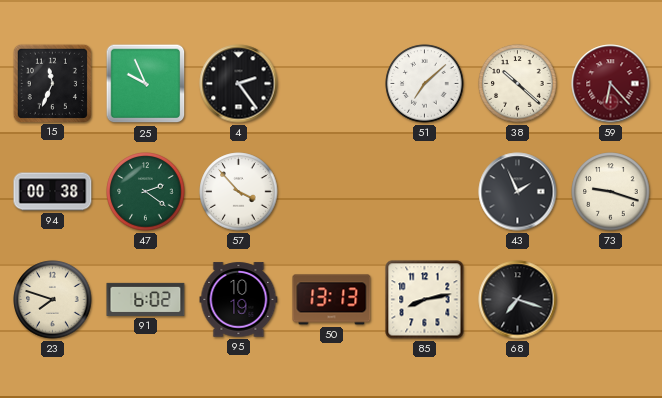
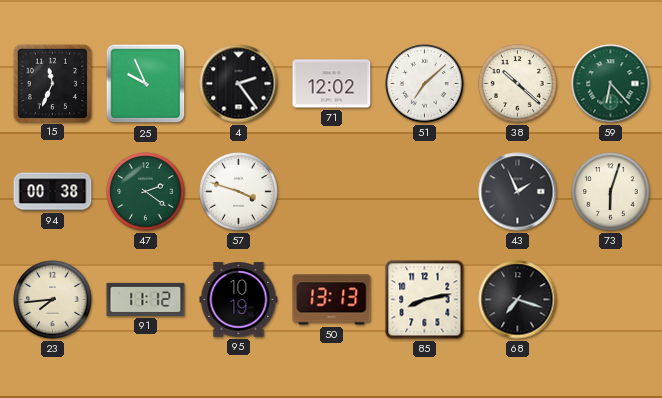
71: none -> 12:02 (332, 84)
59 dial: burgundy -> green (611, 84)
57: 3:53 -> 3:48 (239, 192)
73: 9:18 -> 6:03 (611, 192)
23: 7:48 -> 7:44 (53, 300)
91: 6:02 -> 11:12 (146, 299)
